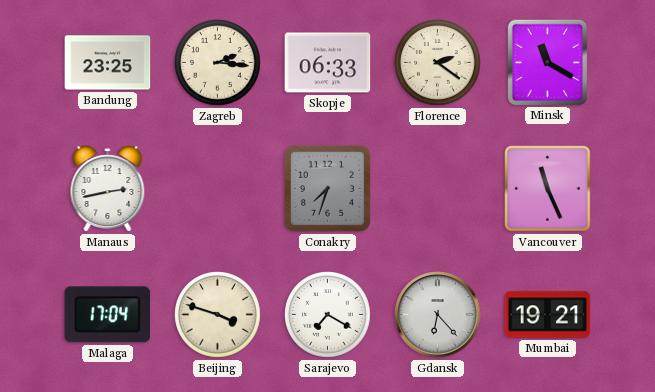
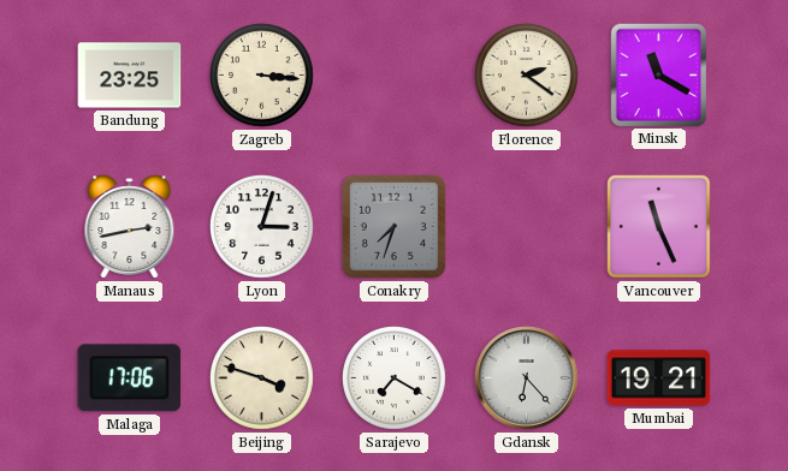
Zagreb: 2:16 -> 3:16 (262, 76)
Skopje: 06:33 -> none (328, 63)
Lyon: none -> 3:03 (262, 227)
Malaga: 17:04 -> 17:06 (130, 378)
